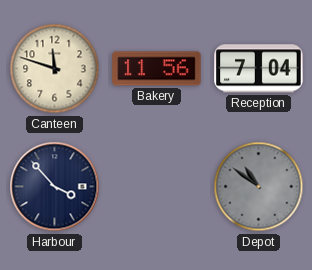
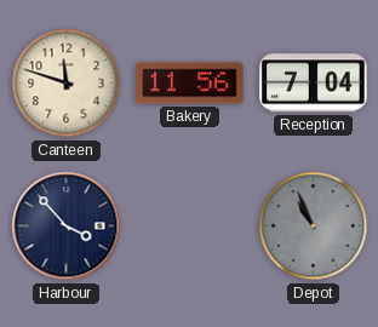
Depot: 10:51 -> 10:56 (314, 226)
